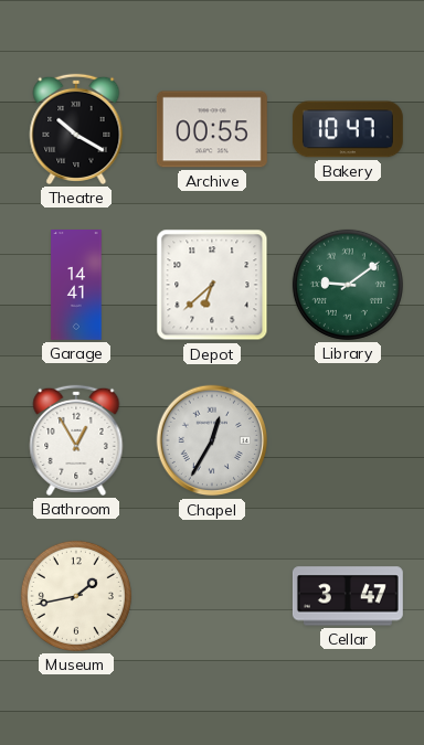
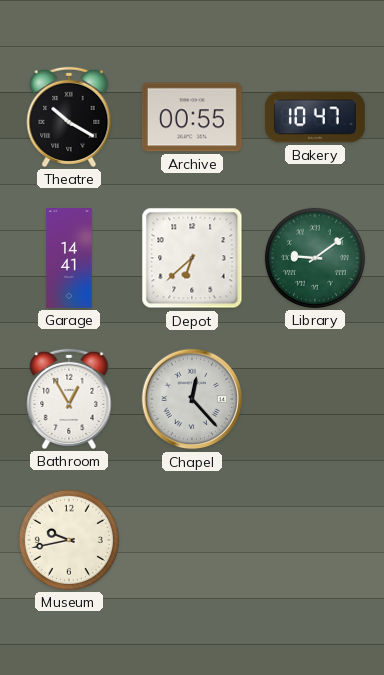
Chapel: 12:35 -> 12:23 (192, 399)
Museum: 1:43 -> 9:43 (69, 540)
Cellar: 3:47 -> none (348, 596)
